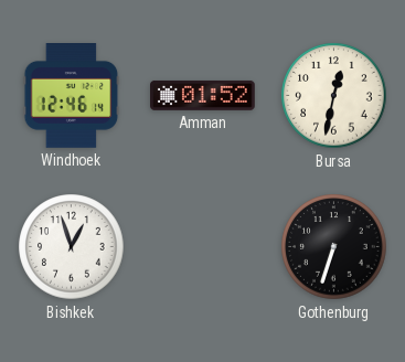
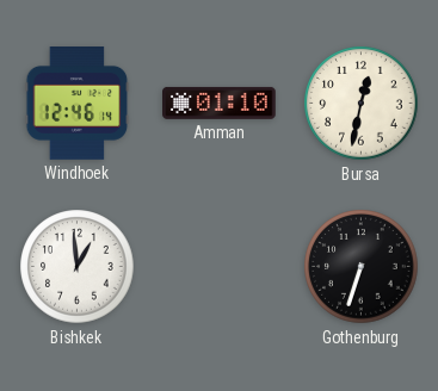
Amman: 01:52 -> 01:10 (220, 103)
Bishkek: 12:57 -> 12:59 (78, 267)
